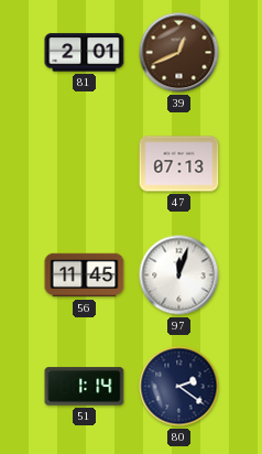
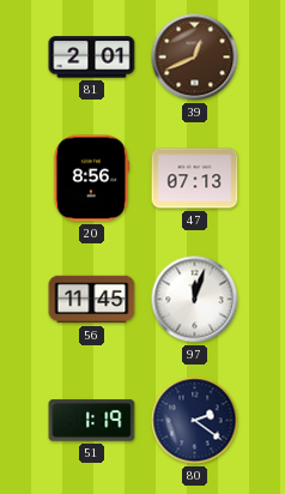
20: none -> 8:56 (91, 179)
51: 1:14 -> 1:19 (92, 421)
